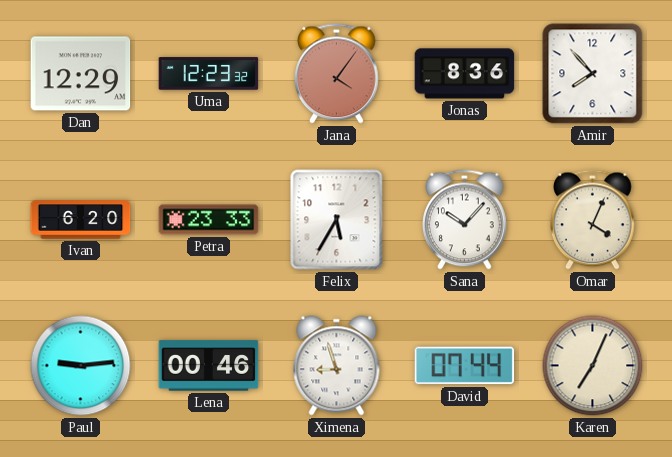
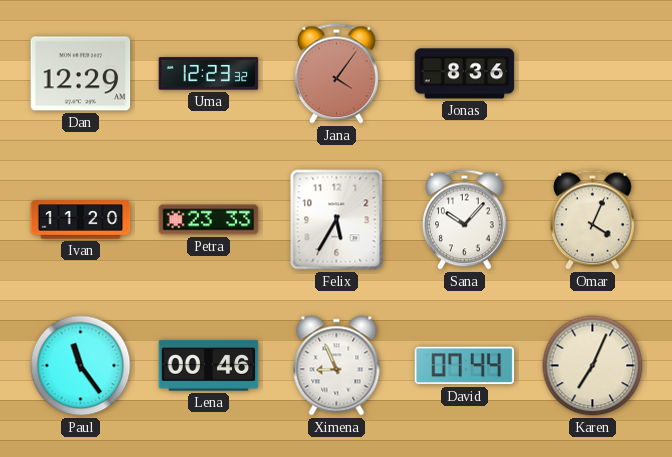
Amir: 7:53 -> none (593, 74)
Ivan: 6:20 -> 11:20 (81, 220)
Paul: 9:14 -> 11:24 (81, 366)
Ximena: 8:57 -> 8:56 (337, 366)
